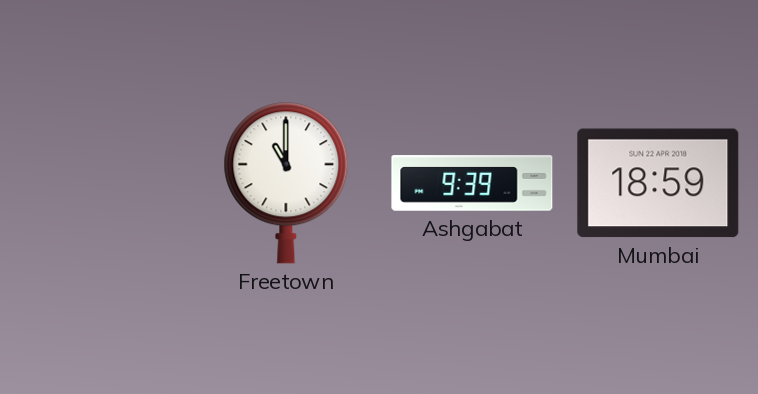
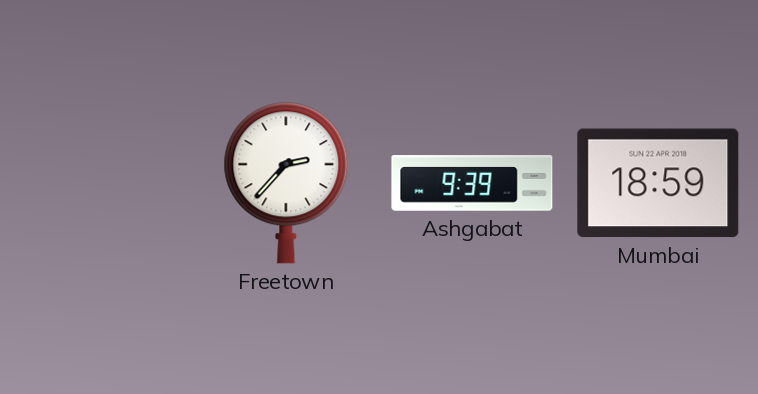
Freetown: 11:00 -> 2:37 (286, 183)
